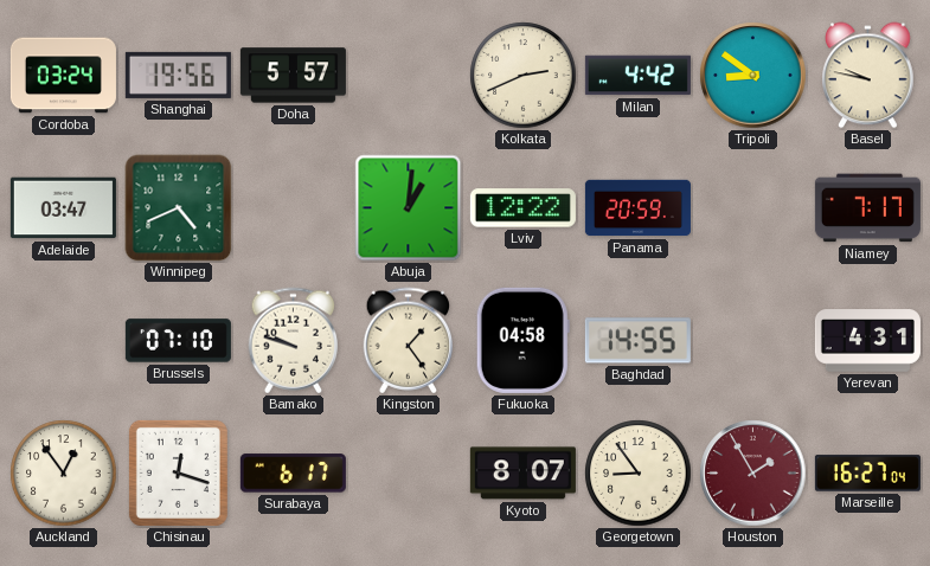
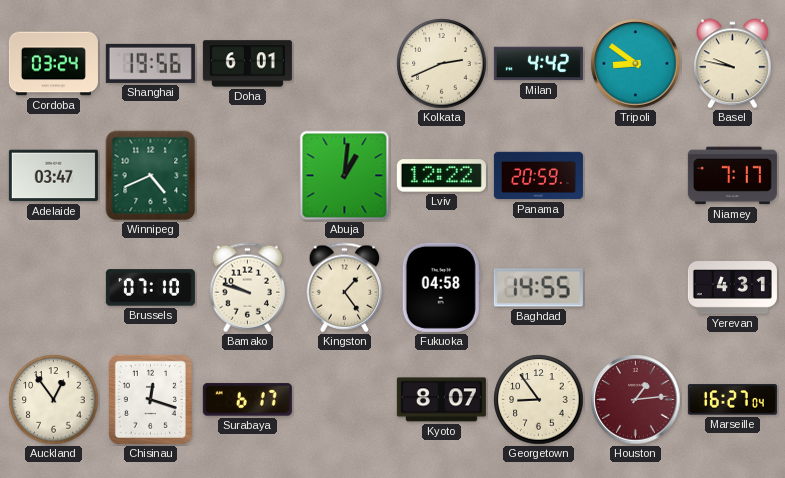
Doha: 5:57 -> 6:01 (247, 64)
Houston: 1:55 -> 1:14 (636, 400)
